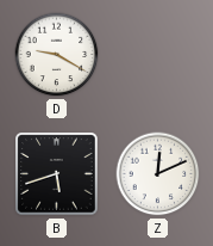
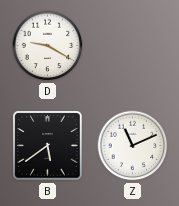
B: 5:42 -> 5:39 (48, 146)
Z: 12:11 -> 11:11 (133, 146)
